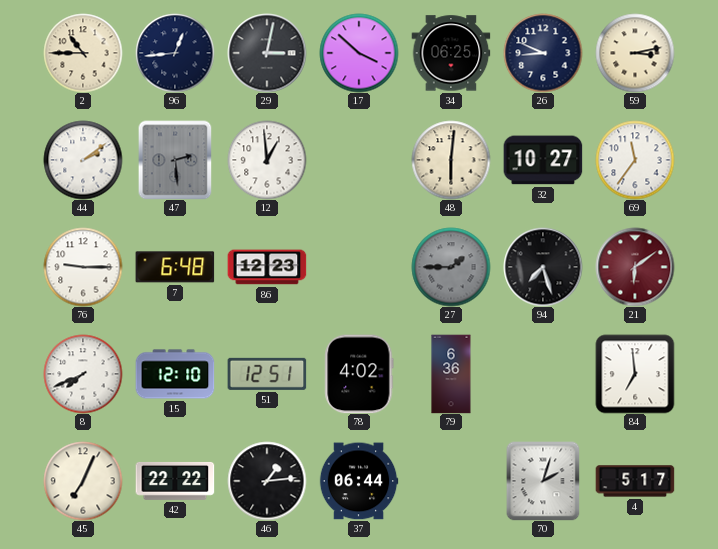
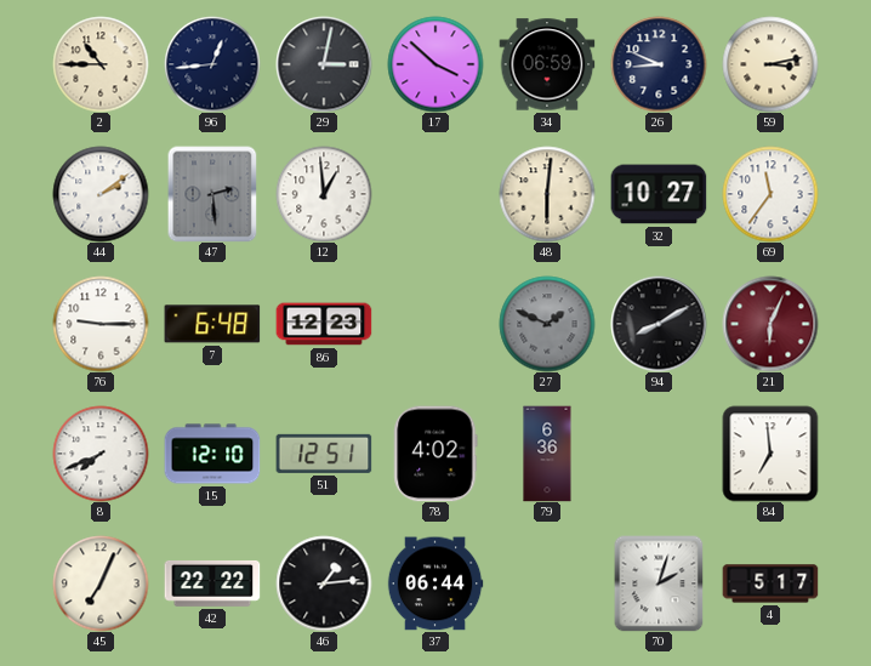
34: 06:25 -> 06:59 (547, 64)
27: 1:45 -> 1:49 (547, 324)
94: 7:27 -> 8:10 (659, 324)
21: 6:09 -> 6:04 (770, 324)
